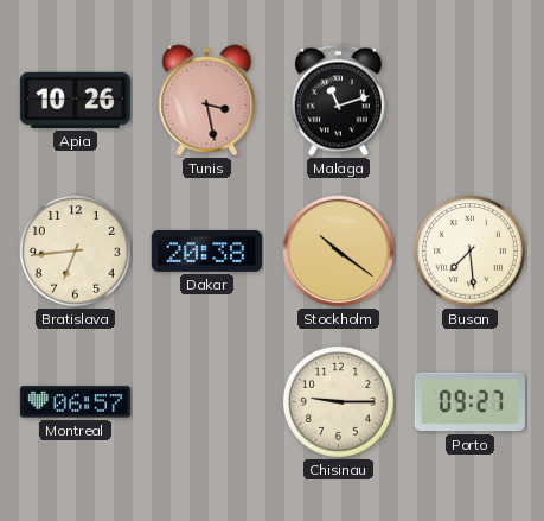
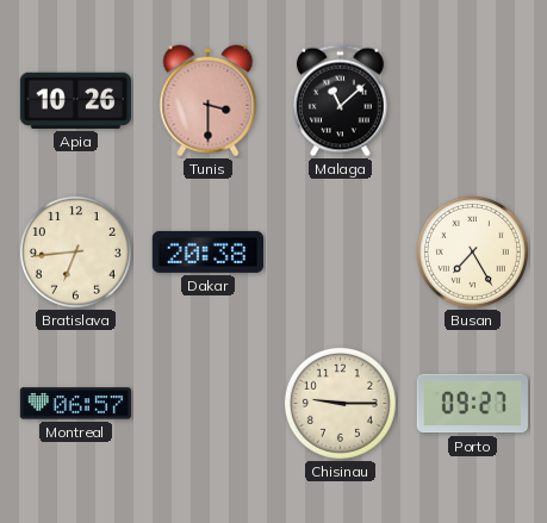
Tunis: 3:28 -> 3:30 (209, 101)
Malaga: 11:12 -> 11:08 (341, 101)
Stockholm: 10:21 -> none (338, 250)
Busan: 7:29 -> 7:25 (472, 251)
